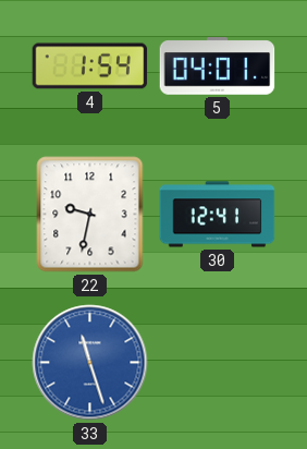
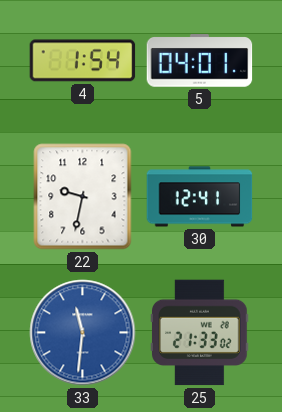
33: 11:27 -> 11:31 (83, 333)
25: none -> 21:33 (200, 333)
